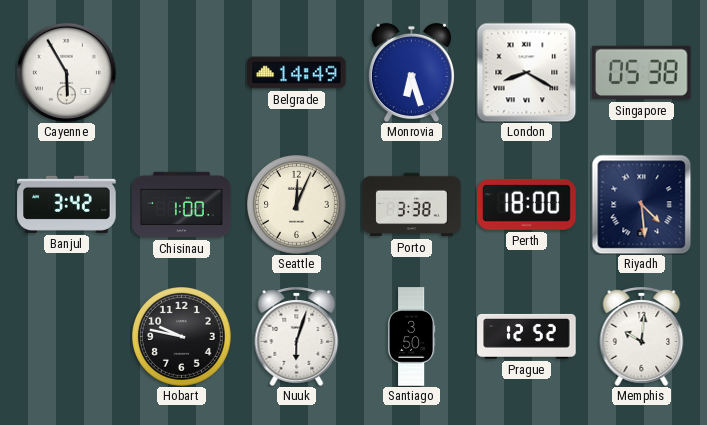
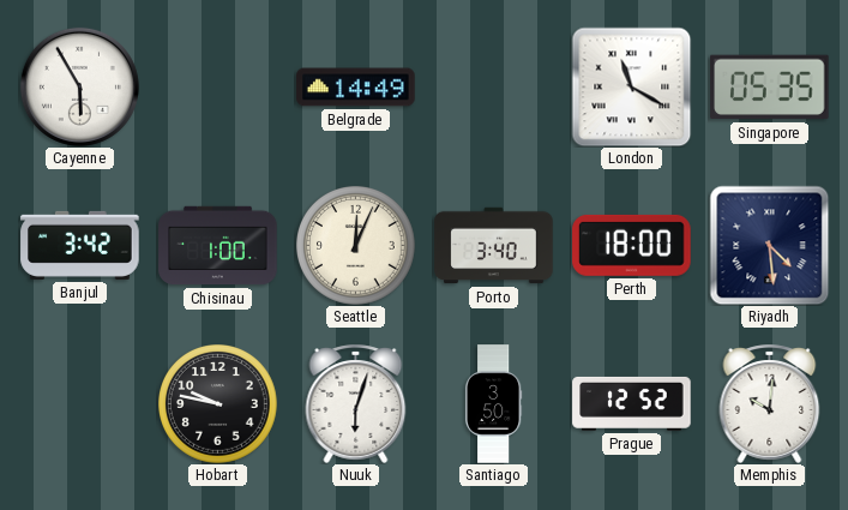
Monrovia: 6:27 -> none (411, 72)
London: 8:20 -> 11:20 (631, 86)
Singapore: 05:38 -> 05:35 (770, 88)
Porto: 3:38 -> 3:40 (494, 246)
